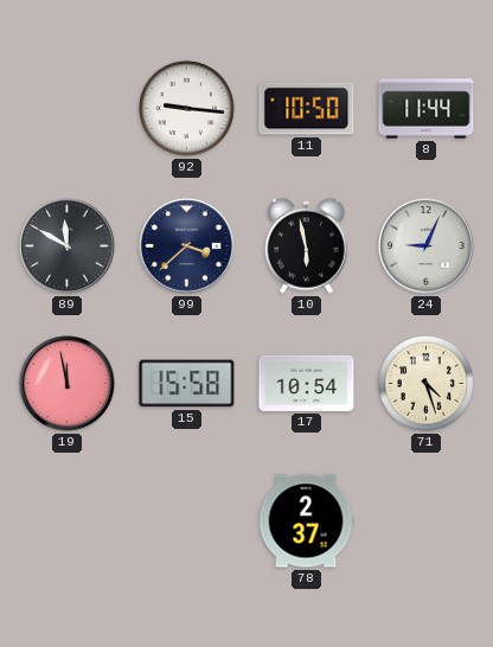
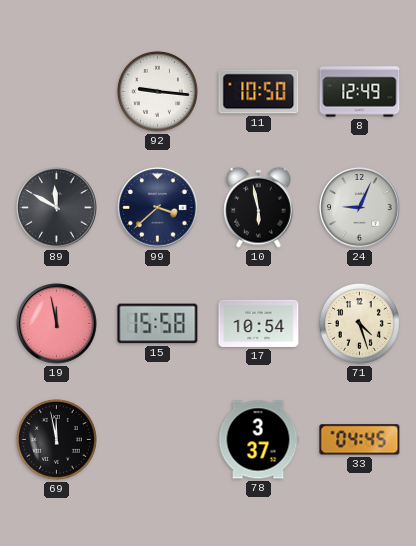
8: 11:44 -> 12:49 (360, 92)
69: none -> 11:58 (56, 439)
78: 2:37 -> 3:37 (258, 440)
33: none -> 04:45 (360, 440)
